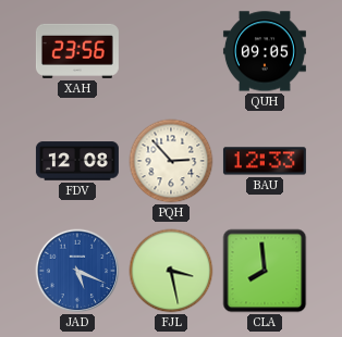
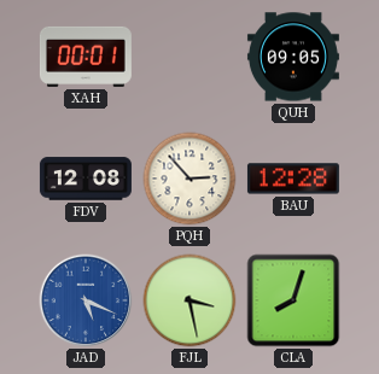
XAH: 23:56 -> 00:01 (86, 57)
BAU: 12:33 -> 12:28 (293, 179)
CLA: 7:59 -> 8:03 (293, 300)
